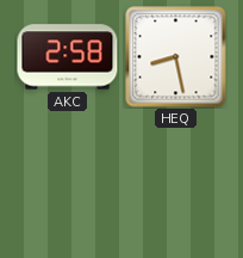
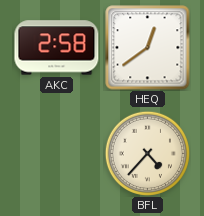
HEQ: 8:28 -> 12:39 (148, 48)
BFL: none -> 4:37 (147, 153)
